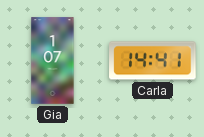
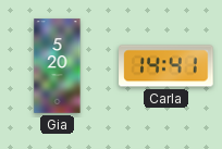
Gia: 1:07 -> 5:20 (58, 66)
